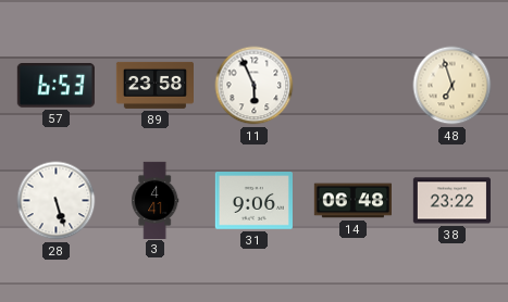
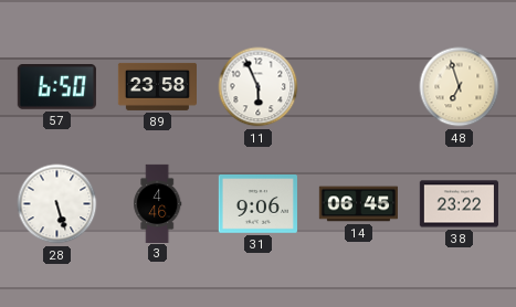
57: 6:53 -> 6:50 (56, 87)
3: 4:41 -> 4:46 (158, 203)
14: 06:48 -> 06:45 (358, 204)
